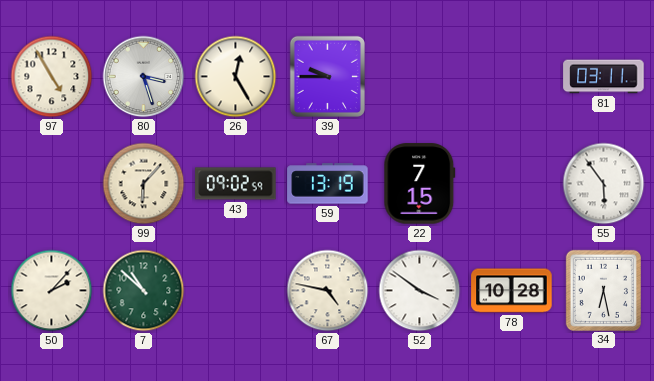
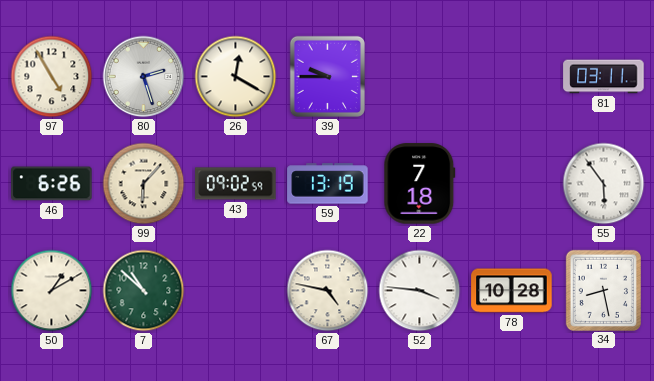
80: 3:27 -> 2:27 (144, 77)
26: 12:25 -> 12:20 (236, 77)
46: none -> 6:26 (52, 184)
22: 7:15 -> 7:18 (420, 184)
50: 2:07 -> 1:10 (52, 291)
52: 3:51 -> 3:46 (420, 291)
34: 6:28 -> 8:28 (603, 290)
